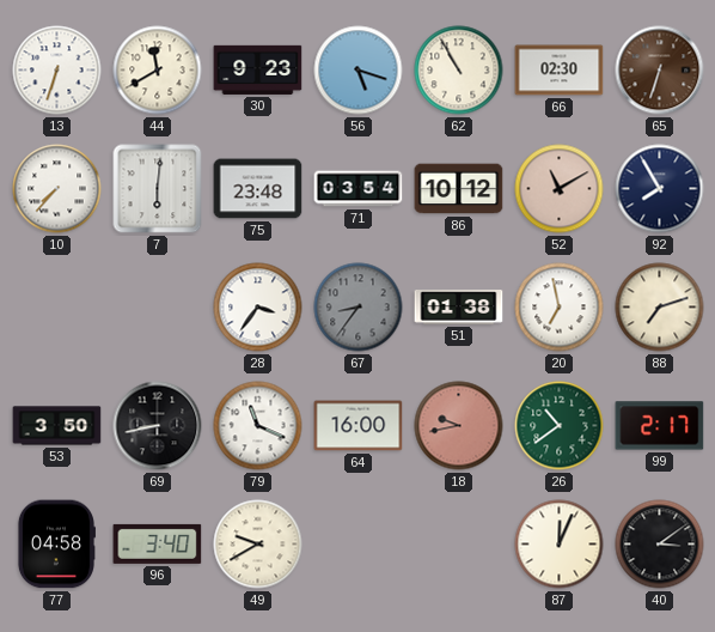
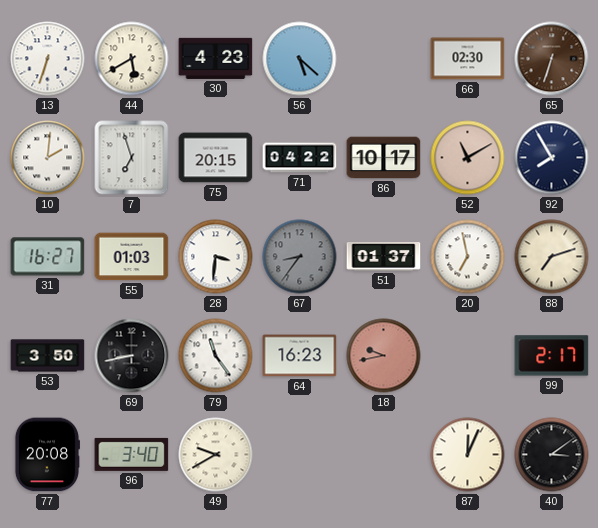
44: 11:40 -> 5:40 (132, 59)
30: 9:23 -> 4:23 (216, 58)
56: 5:18 -> 5:22 (300, 59)
62: 10:55 -> none (459, 71)
10: 7:37 -> 2:01 (48, 158)
7: 6:01 -> 6:57 (132, 158)
75: 23:48 -> 20:15 (216, 158)
71: 03:54 -> 04:22 (300, 158)
86: 10:12 -> 10:17 (384, 158)
31: none -> 16:27 (48, 257)
55: none -> 01:03 (132, 257)
28: 3:36 -> 3:31 (216, 257)
51: 01:38 -> 01:37 (384, 257)
79: 11:19 -> 11:24 (216, 356)
64: 16:00 -> 16:23 (300, 356)
26: 10:39 -> none (560, 426)
77: 04:58 -> 20:08 (47, 455)
